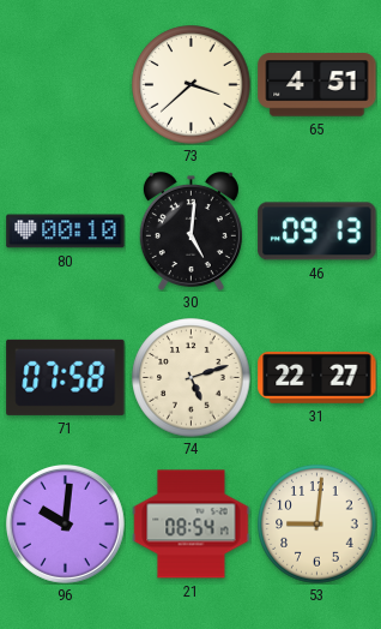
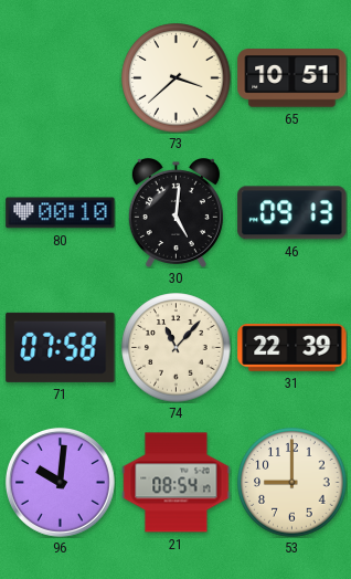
65: 4:51 -> 10:51 (292, 78)
74: 5:12 -> 11:07 (177, 348)
31: 22:27 -> 22:39 (292, 347)
53: 9:01 -> 9:00 (292, 483)
